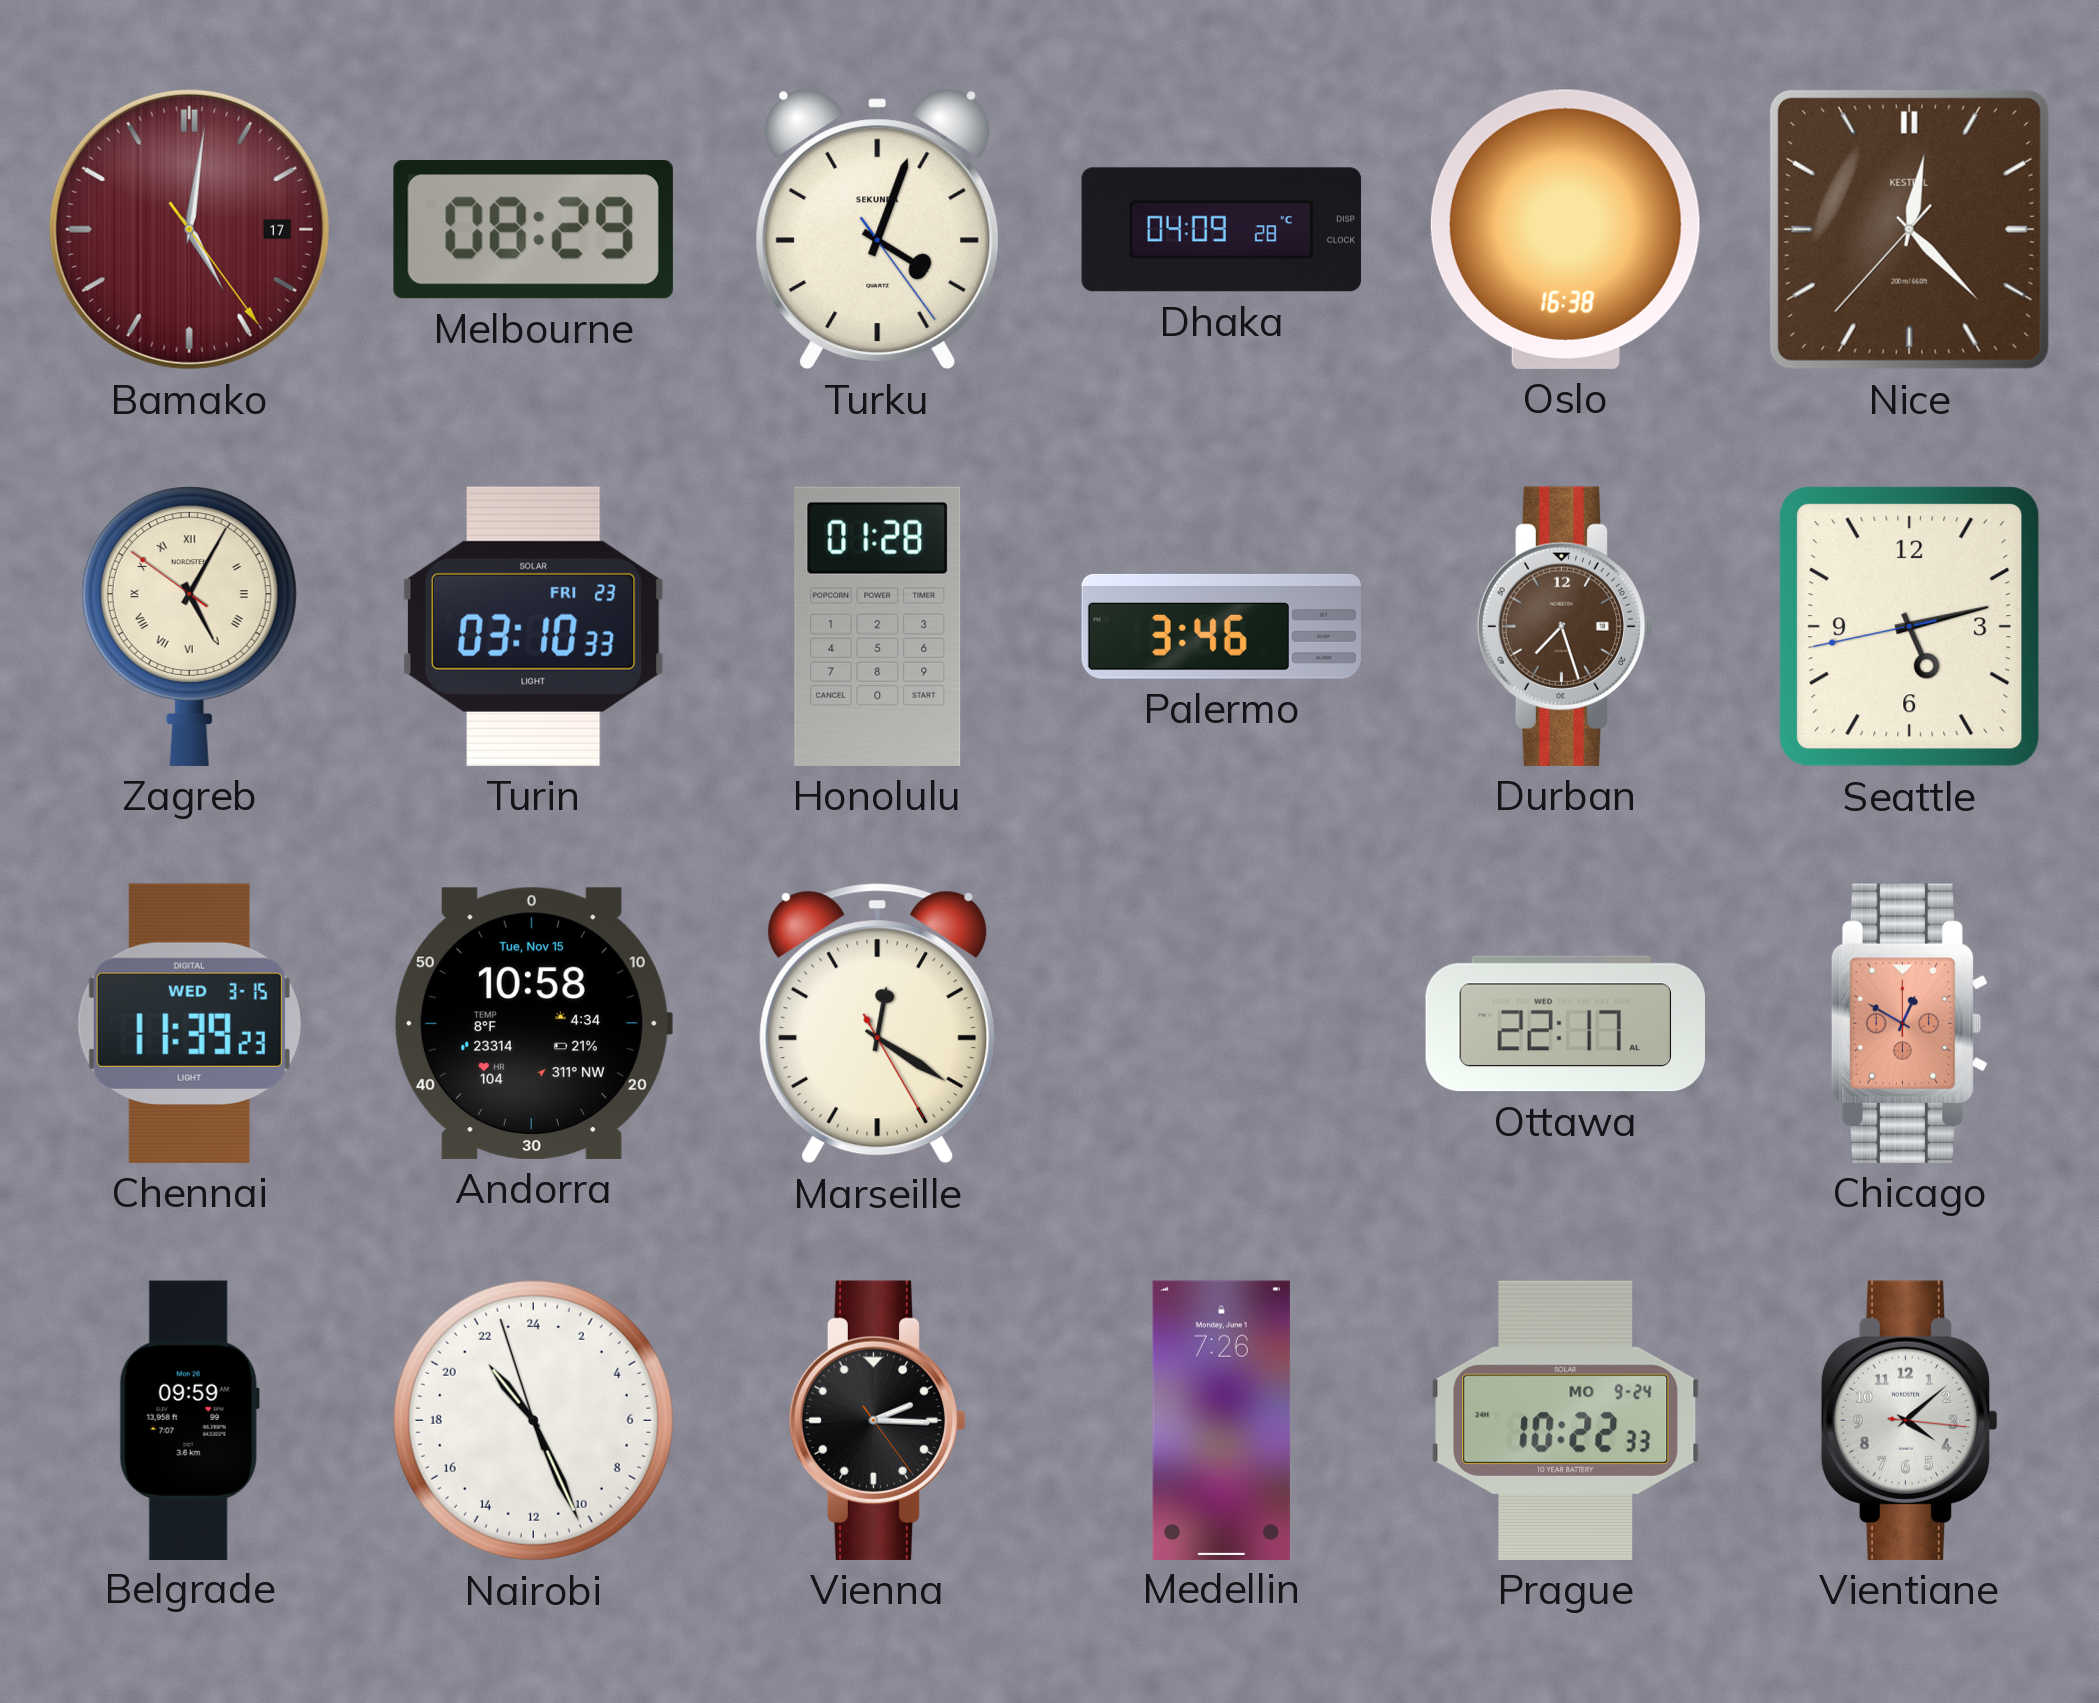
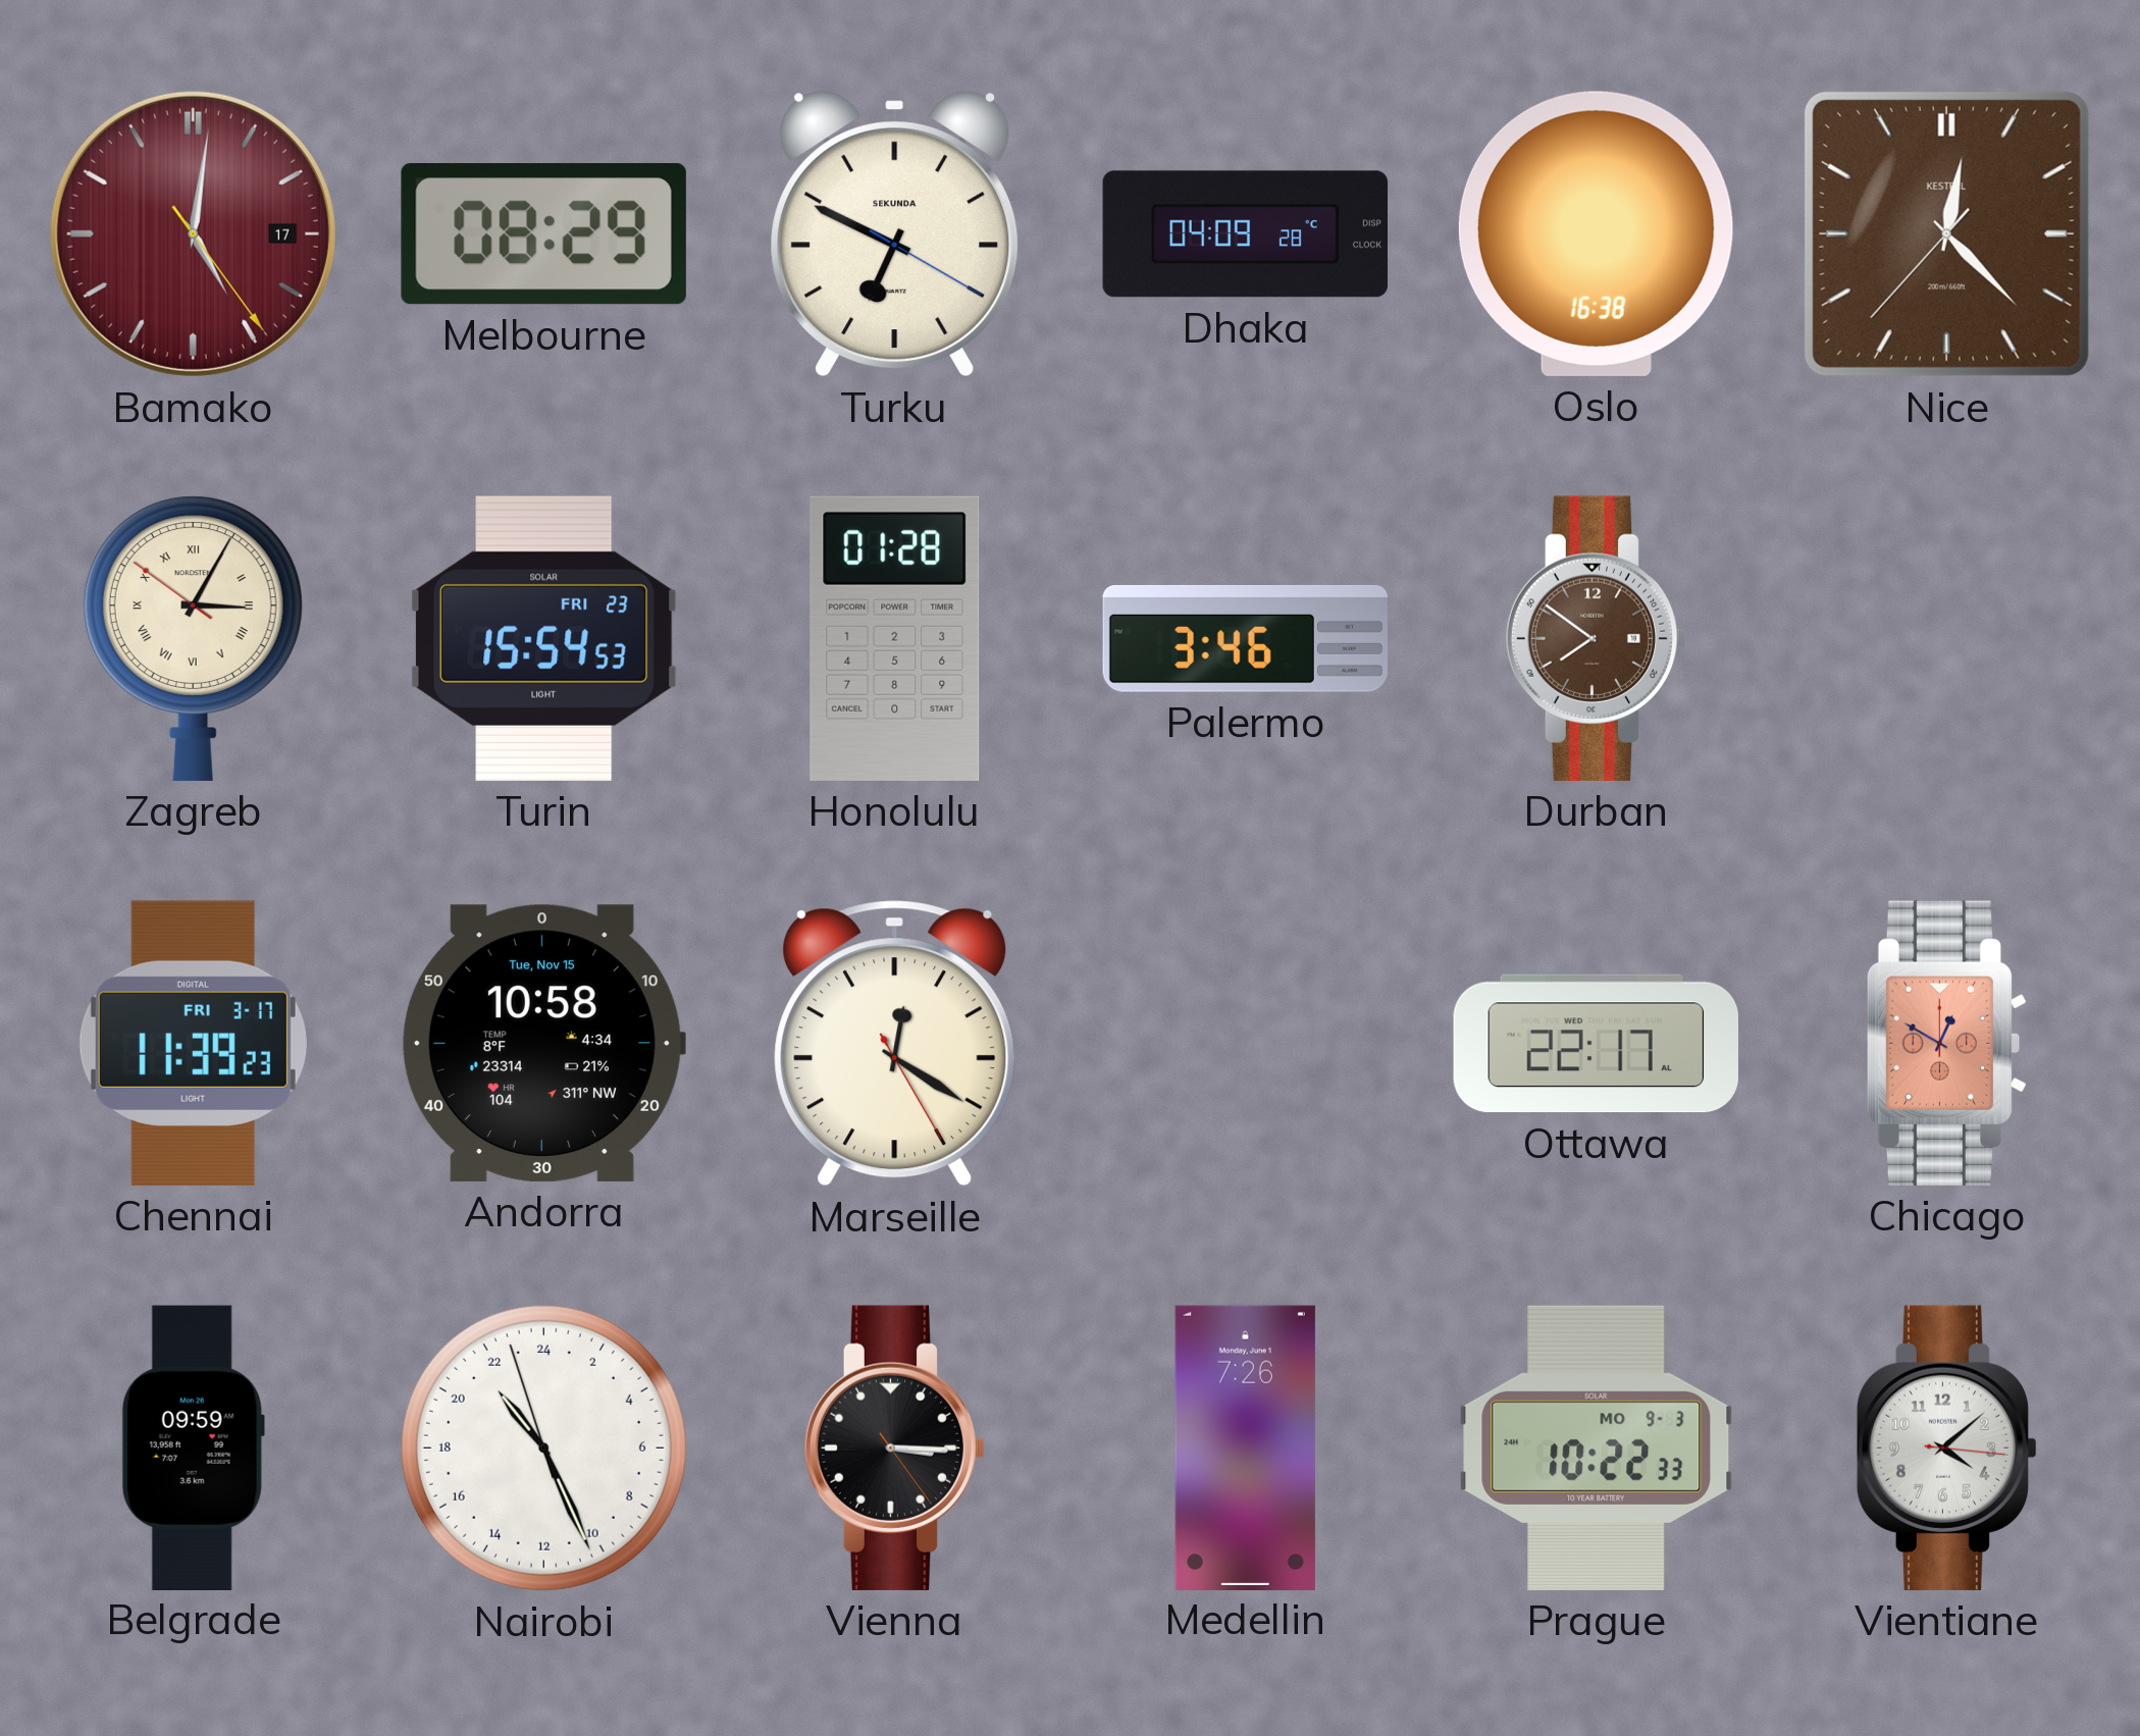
Turku: 4:03 -> 6:49 (895, 234)
Zagreb: 5:04 -> 3:04 (193, 638)
Turin: 03:10 -> 15:54 (543, 638)
Durban: 7:27 -> 7:51 (1597, 638)
Seattle: 5:12 -> none (1910, 627)
Chennai date: WED 3-15 -> FRI 3-17 (193, 1043)
Vienna: 2:15 -> 3:15 (895, 1448)
Prague date: MO 9-24 -> MO 9-3 (1597, 1448)
